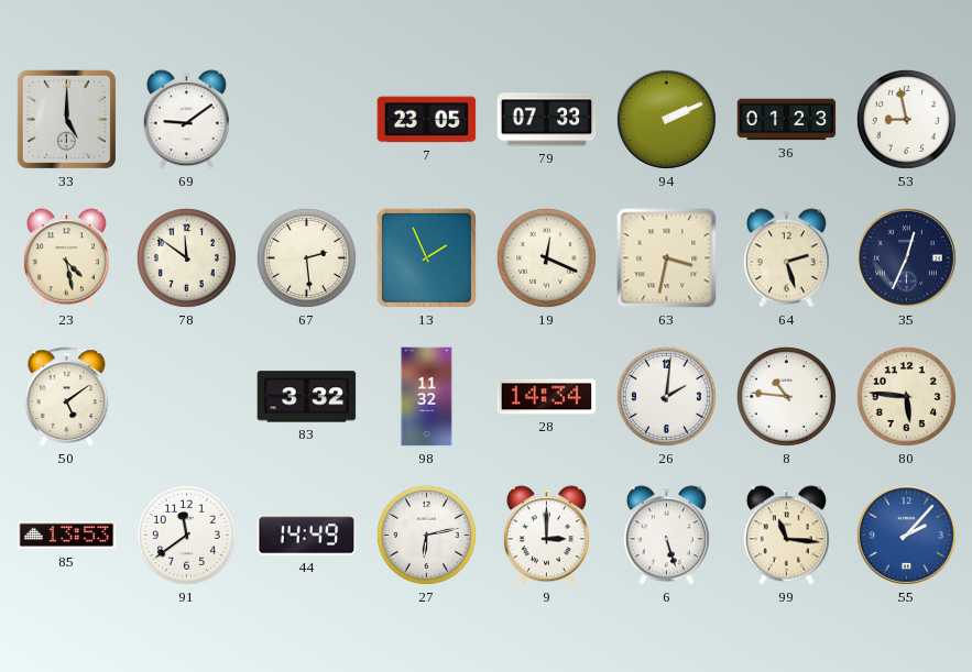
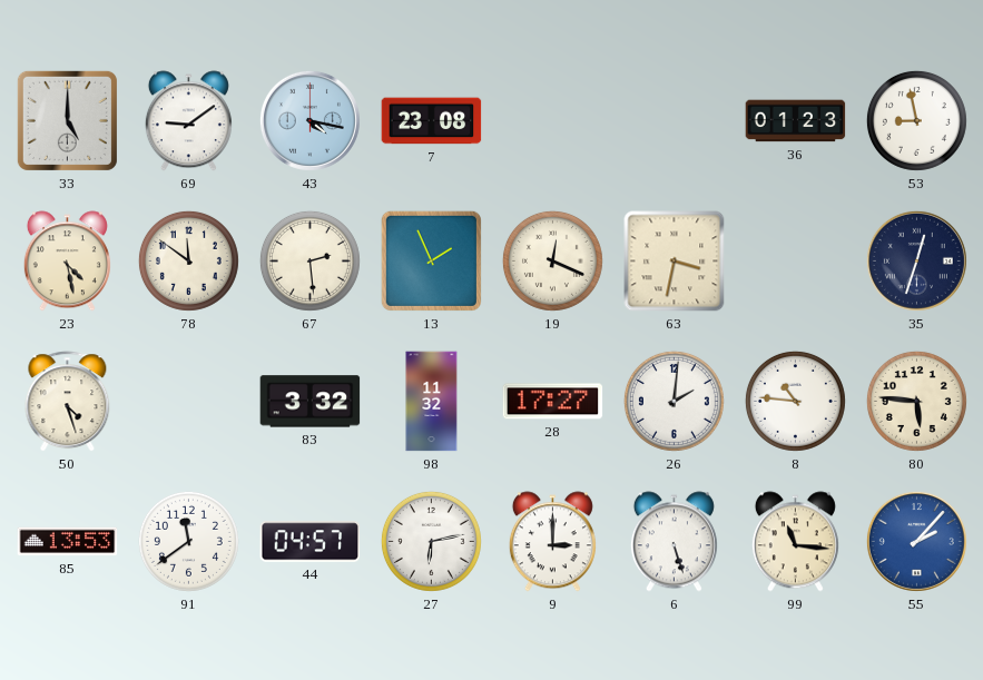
43: none -> 4:17 (309, 120)
7: 23:05 -> 23:08 (432, 121)
79: 07:33 -> none (547, 120)
94: 2:11 -> none (666, 119)
64: 2:27 -> none (786, 258)
35: 12:34 -> 12:33 (916, 260)
50: 5:09 -> 4:27 (68, 402)
28: 14:34 -> 17:27 (553, 402)
44: 14:49 -> 04:57 (311, 542)
